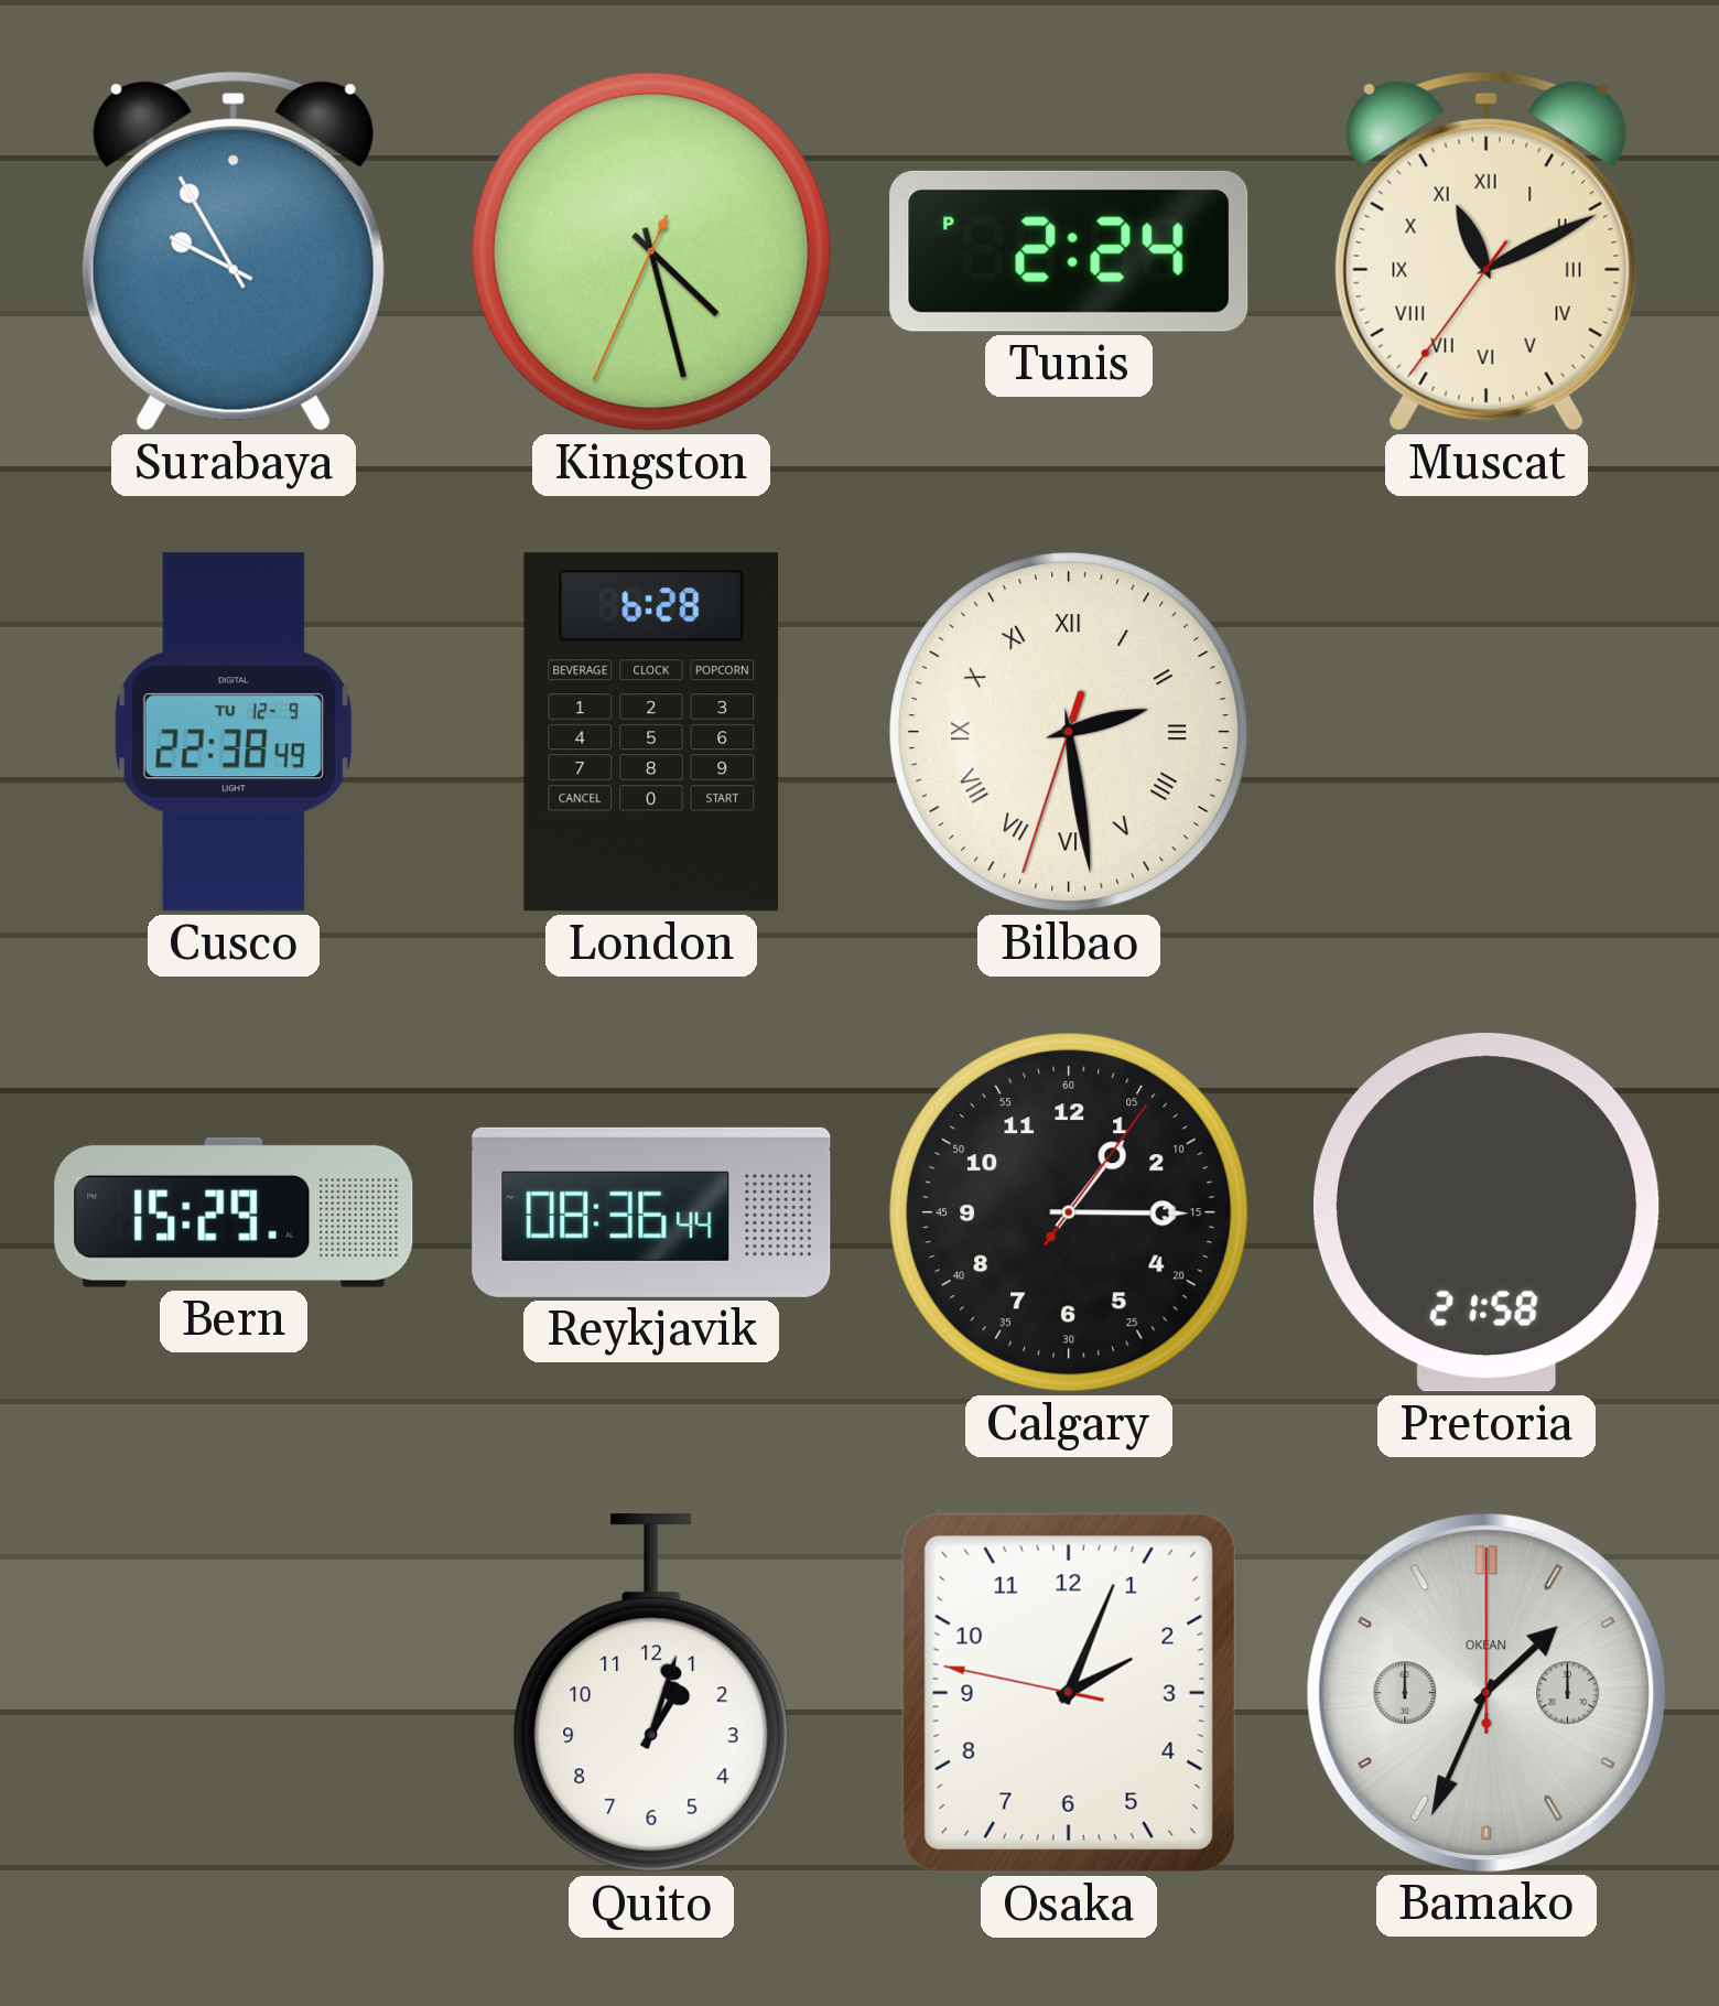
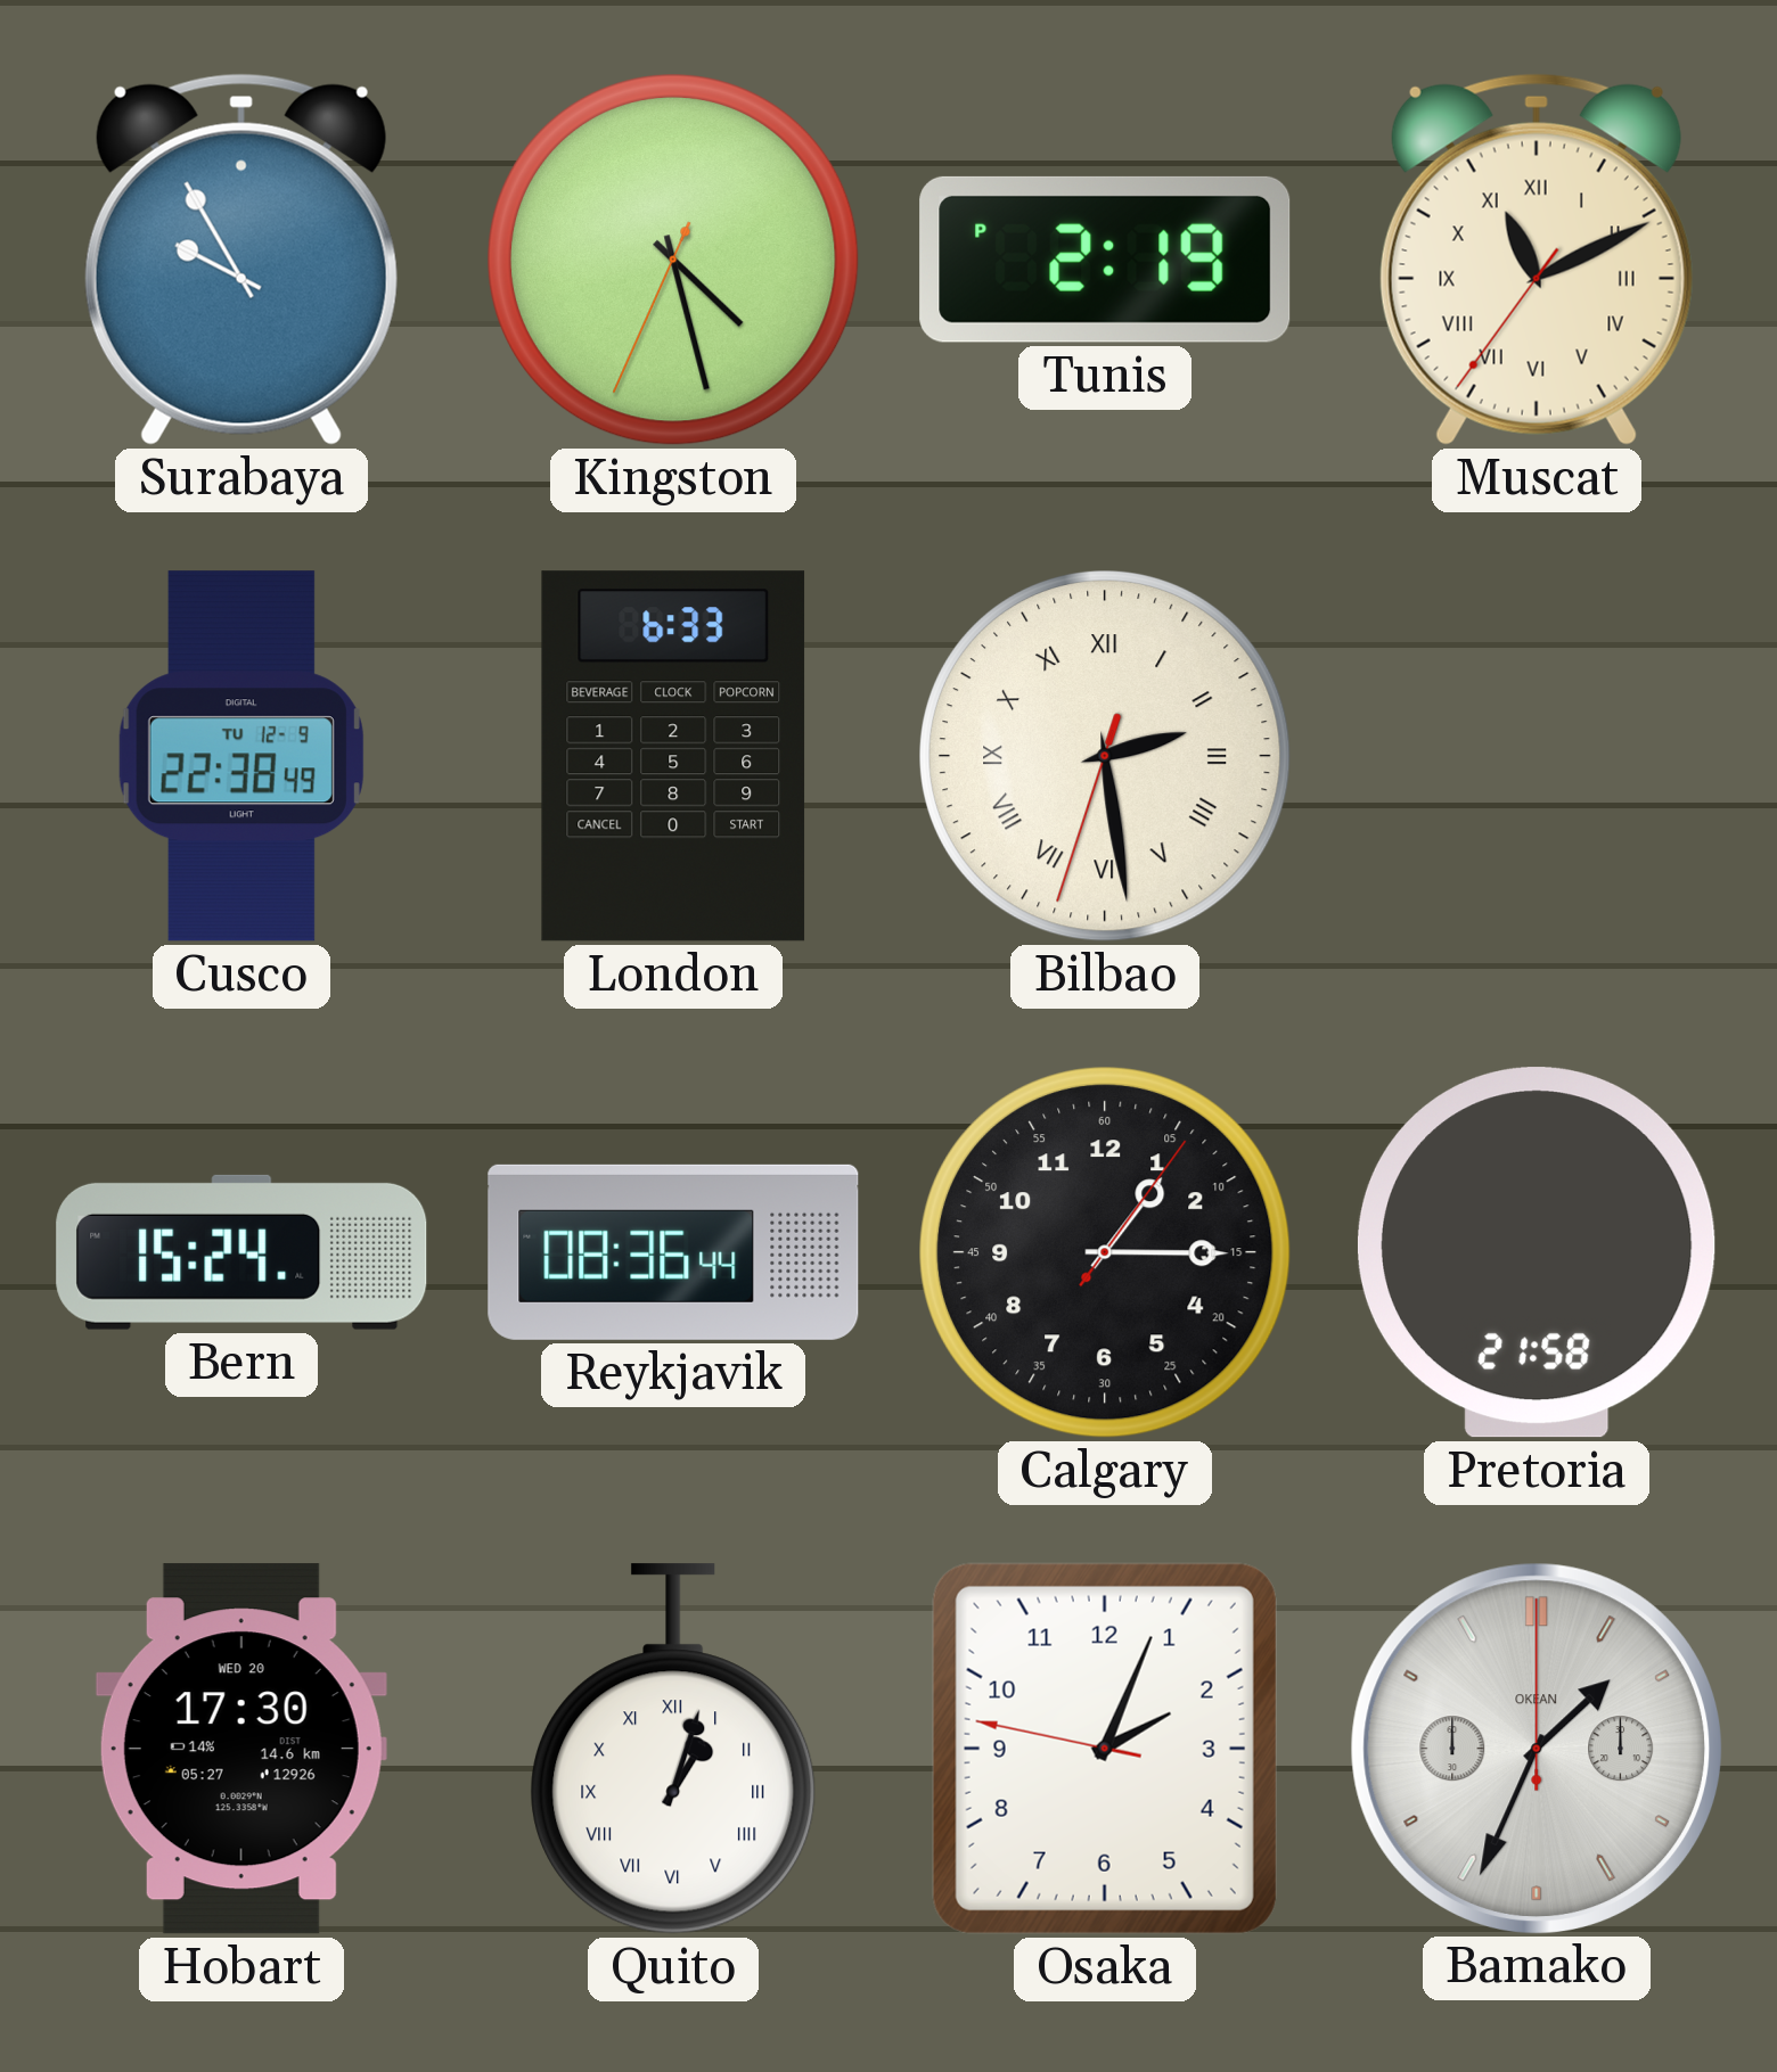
Tunis: 2:24 -> 2:19 (1105, 260)
London: 6:28 -> 6:33 (673, 756)
Bern: 15:29 -> 15:24 (241, 1252)
Hobart: none -> 17:30 (241, 1749)
Quito numerals: Arabic -> Roman (673, 1749)
